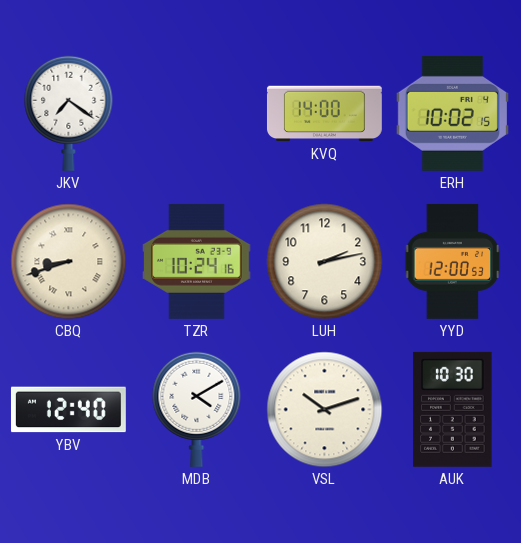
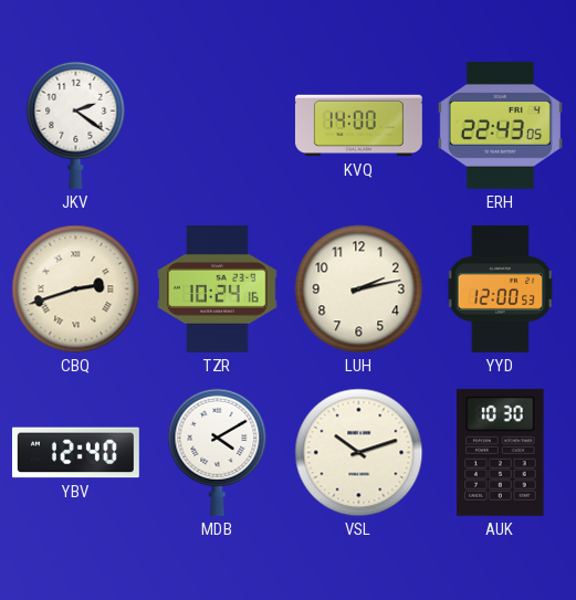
JKV: 7:21 -> 2:21 (76, 125)
ERH: 10:02 -> 22:43 (500, 125)
CBQ: 8:42 -> 2:42 (76, 290)
